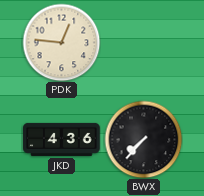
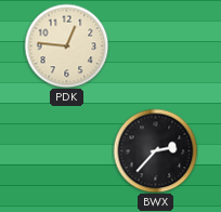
JKD: 4:36 -> none (62, 139)
BWX: 7:37 -> 2:37 (155, 150)
